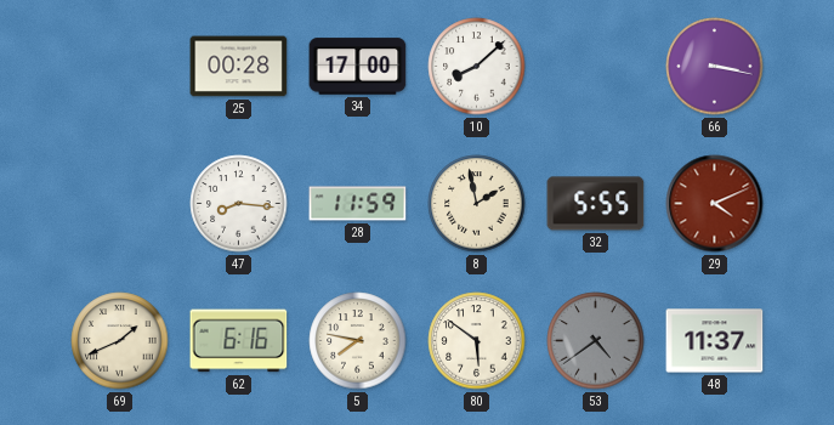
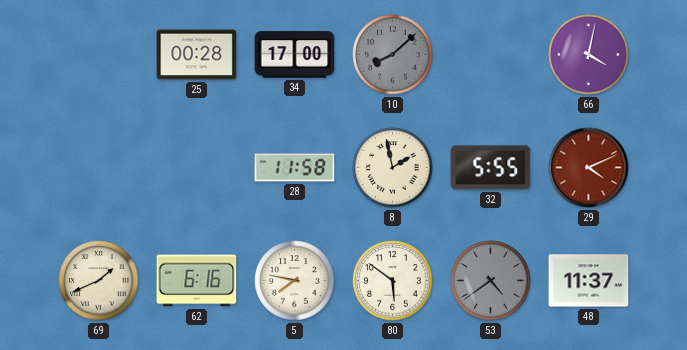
10 dial: white -> grey (393, 55)
66: 3:17 -> 4:02 (589, 55)
47: 8:16 -> none (239, 204)
28: 11:59 -> 11:58 (295, 168)
